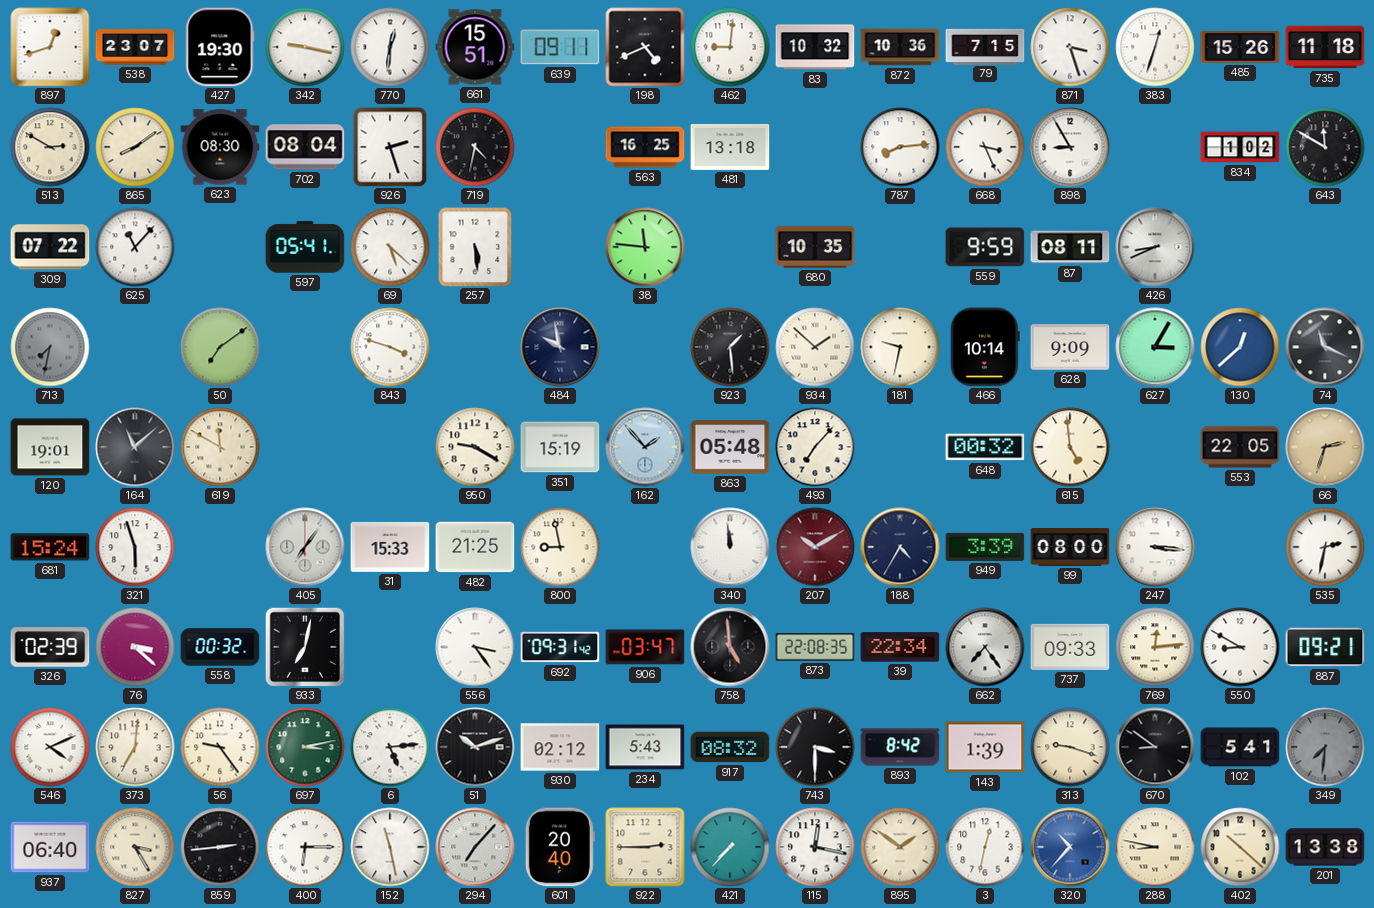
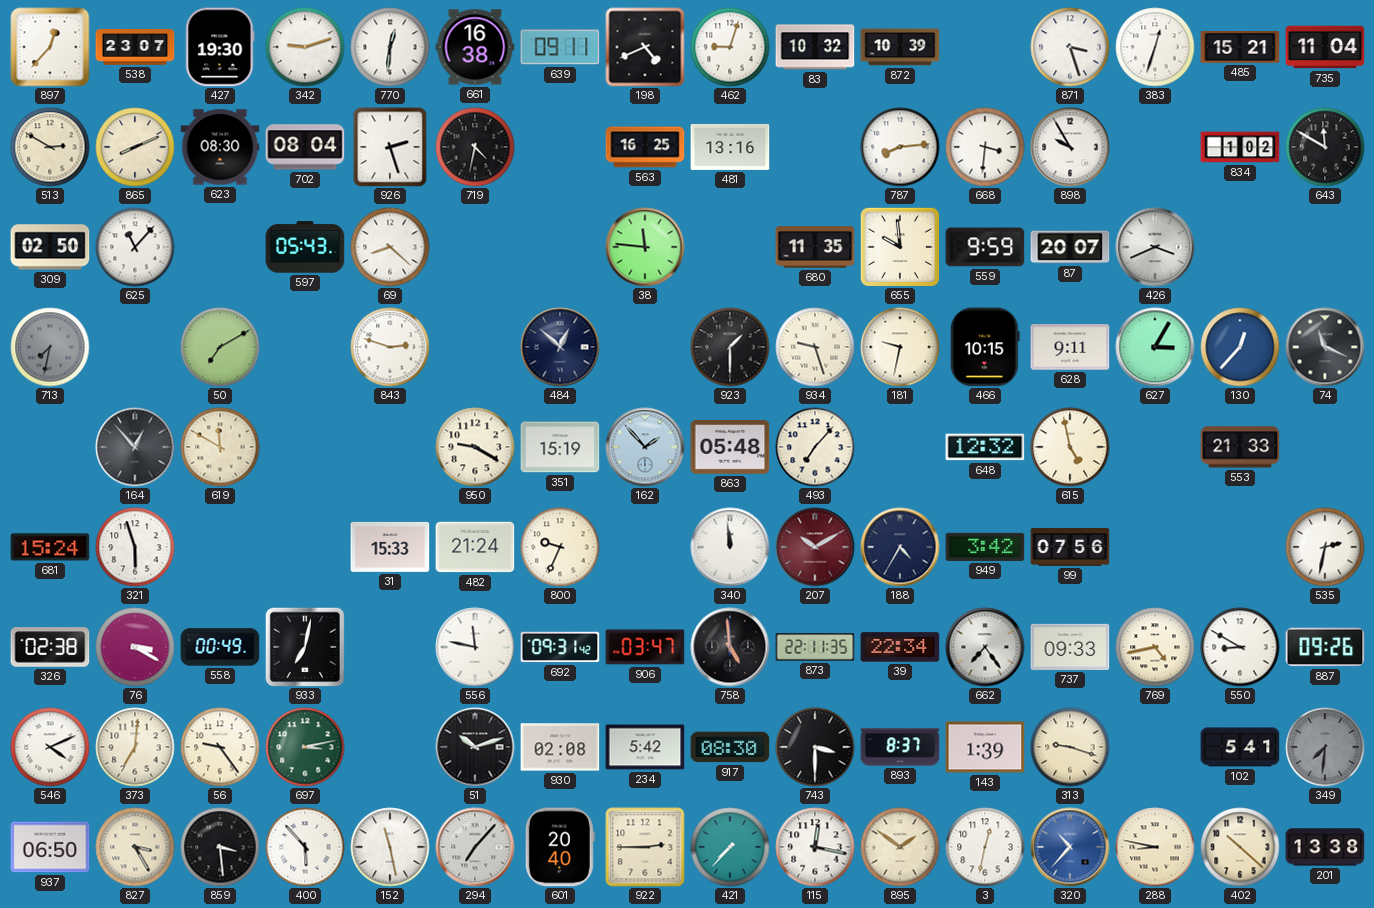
897: 12:42 -> 12:37 (50, 47)
342: 9:17 -> 9:12 (305, 47)
661: 15:51 -> 16:38 (475, 47)
462: 9:01 -> 9:03 (730, 47)
872: 10:36 -> 10:39 (900, 47)
79: 7:15 -> none (985, 46)
485: 15:26 -> 15:21 (1240, 47)
735: 11:18 -> 11:04 (1325, 47)
865: 8:09 -> 8:11 (135, 147)
481: 13:18 -> 13:16 (730, 147)
668: 3:26 -> 3:31 (985, 147)
898: 8:55 -> 9:55 (1070, 147)
309: 07:22 -> 02:50 (50, 247)
597: 05:41 -> 05:43 (305, 247)
69: 5:22 -> 8:22 (390, 247)
257: 5:29 -> none (475, 247)
680: 10:35 -> 11:35 (815, 247)
655: none -> 9:59 (900, 247)
87: 08:11 -> 20:07 (1070, 247)
426: 8:41 -> 3:41 (1155, 247)
50: 7:09 -> 7:10 (220, 347)
843: 3:48 -> 2:48 (390, 347)
484: 9:58 -> 12:52 (560, 347)
923: 1:29 -> 1:30 (730, 347)
934: 1:52 -> 9:27 (815, 347)
466: 10:14 -> 10:15 (985, 347)
628: 9:09 -> 9:11 (1070, 347)
130: 12:38 -> 12:37 (1240, 347)
120: 19:01 -> none (50, 447)
164: 11:08 -> 12:53 (135, 447)
648: 00:32 -> 12:32 (985, 447)
615: 4:59 -> 4:58 (1070, 447)
553: 22:05 -> 21:33 (1240, 447)
66: 2:33 -> none (1325, 447)
405: 7:06 -> none (305, 547)
482: 21:25 -> 21:24 (475, 547)
800: 8:58 -> 9:34 (560, 547)
949: 3:39 -> 3:42 (985, 547)
99: 08:00 -> 07:56 (1070, 547)
247: 3:16 -> none (1155, 547)
326: 02:39 -> 02:38 (50, 647)
76: 3:22 -> 3:20 (135, 647)
558: 00:32 -> 00:49 (220, 647)
556: 3:24 -> 11:47 (475, 647)
873: 22:08 -> 22:11 (815, 647)
769: 12:14 -> 4:43 (1155, 647)
887: 09:21 -> 09:26 (1325, 647)
6: 5:14 -> none (390, 747)
930: 02:12 -> 02:08 (560, 747)
234: 5:43 -> 5:42 (645, 747)
917: 08:32 -> 08:30 (730, 747)
893: 8:42 -> 8:37 (900, 747)
670: 8:51 -> none (1155, 747)
937: 06:40 -> 06:50 (50, 847)
859: 2:44 -> 3:29 (220, 847)
400: 6:15 -> 5:53 (305, 847)
